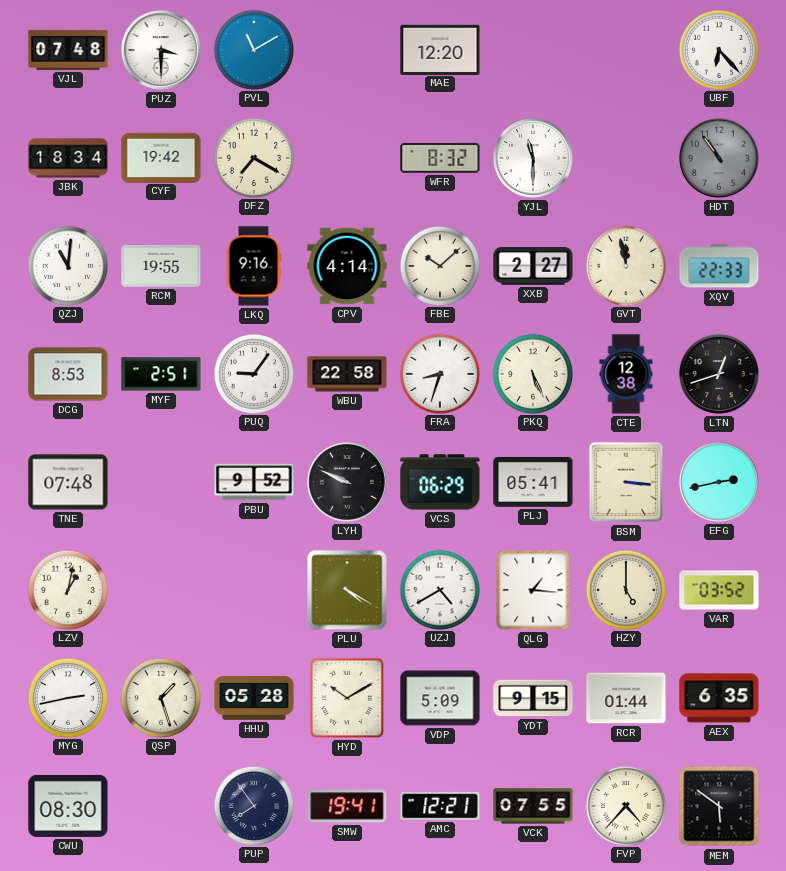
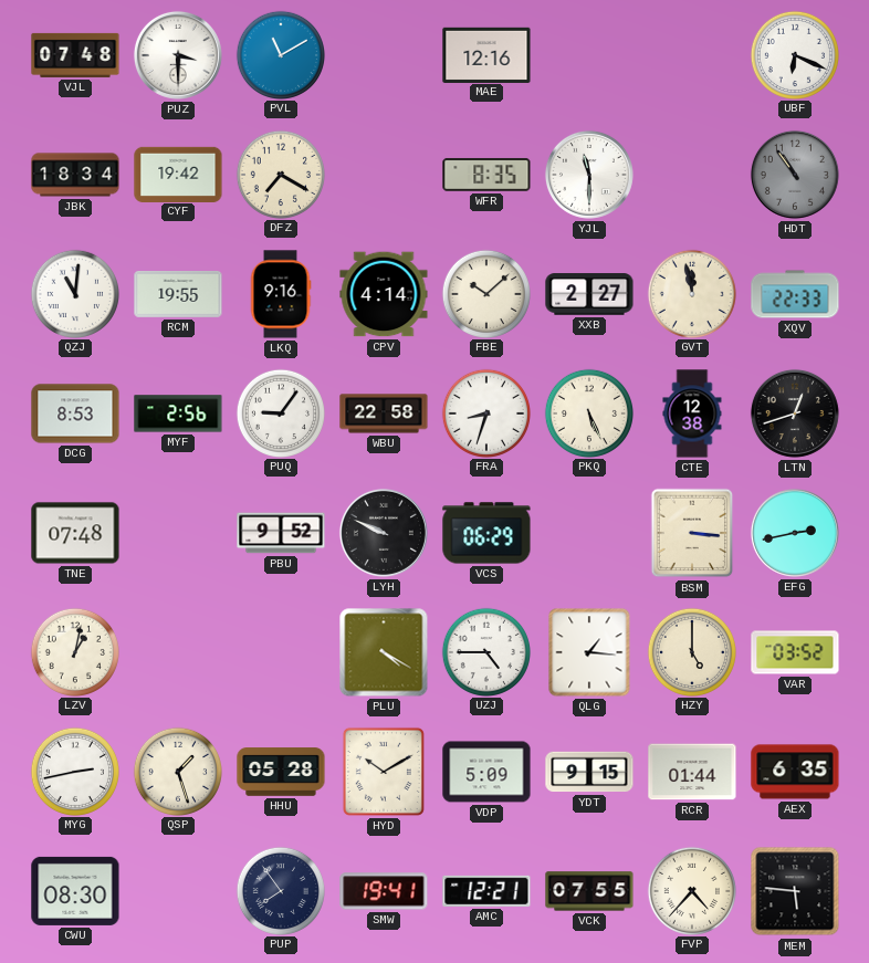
MAE: 12:20 -> 12:16 (486, 54)
UBF: 6:23 -> 6:19 (794, 54)
WFR: 8:32 -> 8:35 (486, 175)
MYF: 2:51 -> 2:56 (178, 414)
PLJ: 05:41 -> none (533, 482)
UZJ: 4:40 -> 4:45 (485, 651)
MEM: 5:51 -> 5:46 (795, 891)
